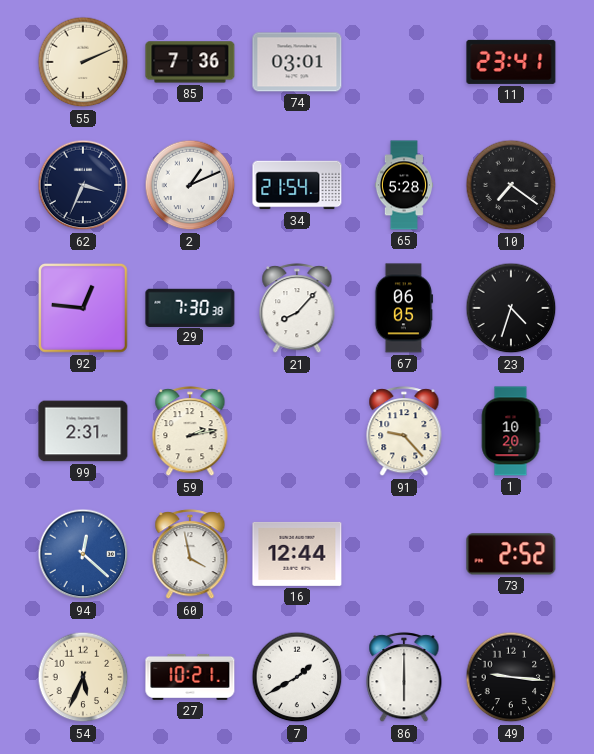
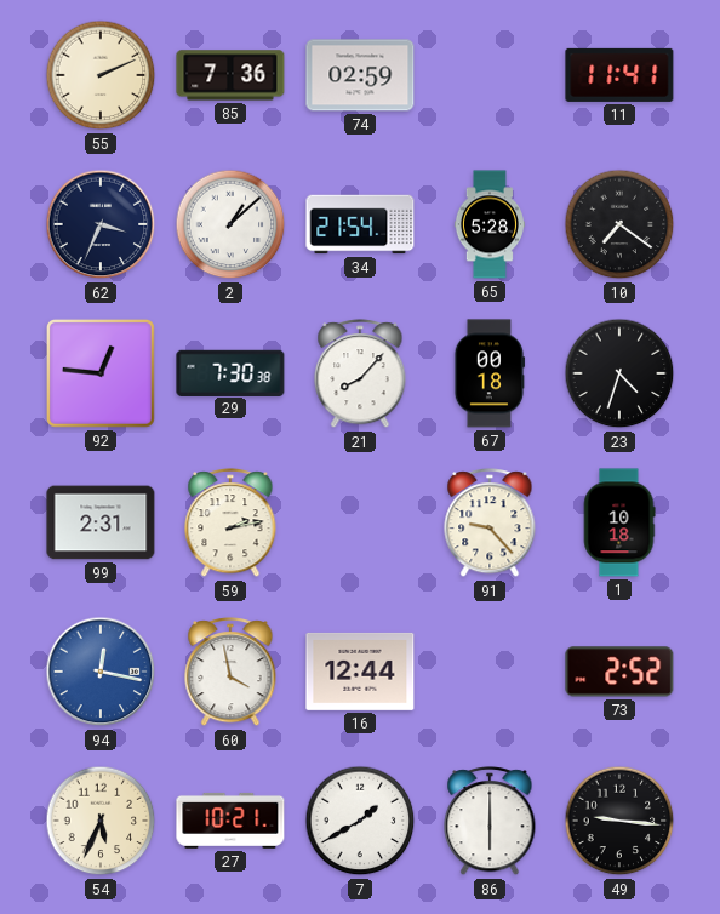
74: 03:01 -> 02:59 (360, 75)
11: 23:41 -> 11:41 (619, 75)
2: 1:11 -> 1:08 (230, 224)
67: 06:05 -> 00:18 (490, 373)
1: 10:20 -> 10:18 (619, 522)
94: 12:22 -> 12:17 (101, 672)
